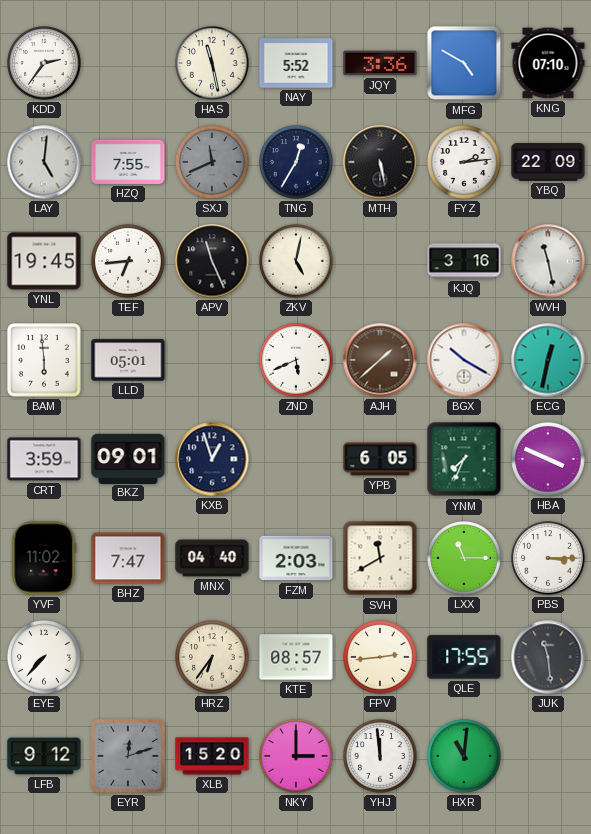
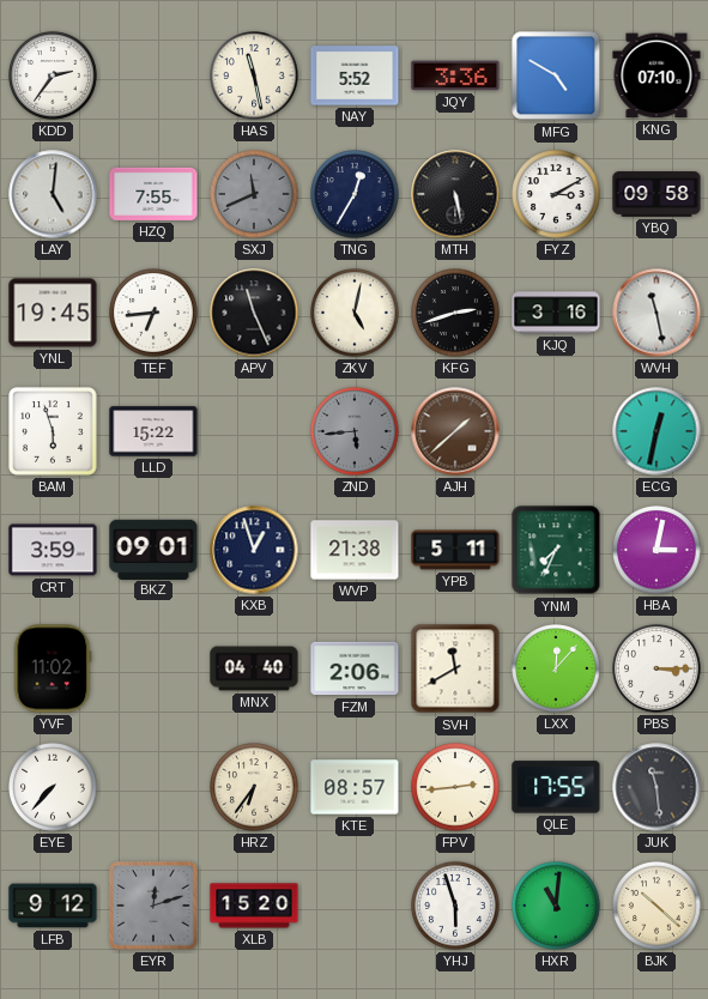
FYZ: 2:14 -> 3:10 (556, 194)
YBQ: 22:09 -> 09:58 (656, 194)
KFG: none -> 2:42 (455, 313)
BAM: 5:59 -> 5:57 (53, 431)
LLD: 05:01 -> 15:22 (153, 431)
ZND: 5:41 -> 5:44 (355, 431)
ZND dial: white -> grey (355, 431)
BGX: 10:20 -> none (464, 360)
WVP: none -> 21:38 (355, 550)
YPB: 6:05 -> 5:11 (455, 550)
HBA: 3:49 -> 3:02 (656, 550)
BHZ: 7:47 -> none (128, 558)
FZM: 2:03 -> 2:06 (355, 668)
LXX: 11:15 -> 12:07 (556, 668)
NKY: 3:00 -> none (296, 756)
YHJ: 11:59 -> 5:57 (455, 906)
BJK: none -> 10:22 (656, 906)
